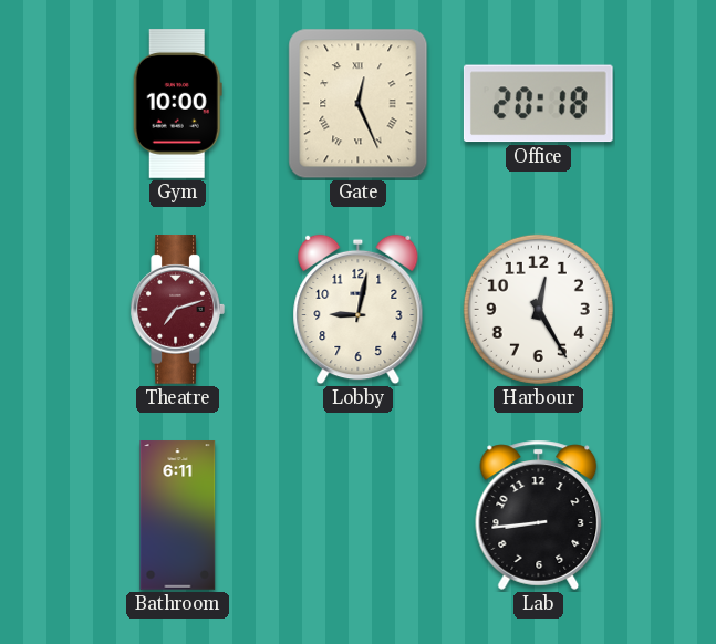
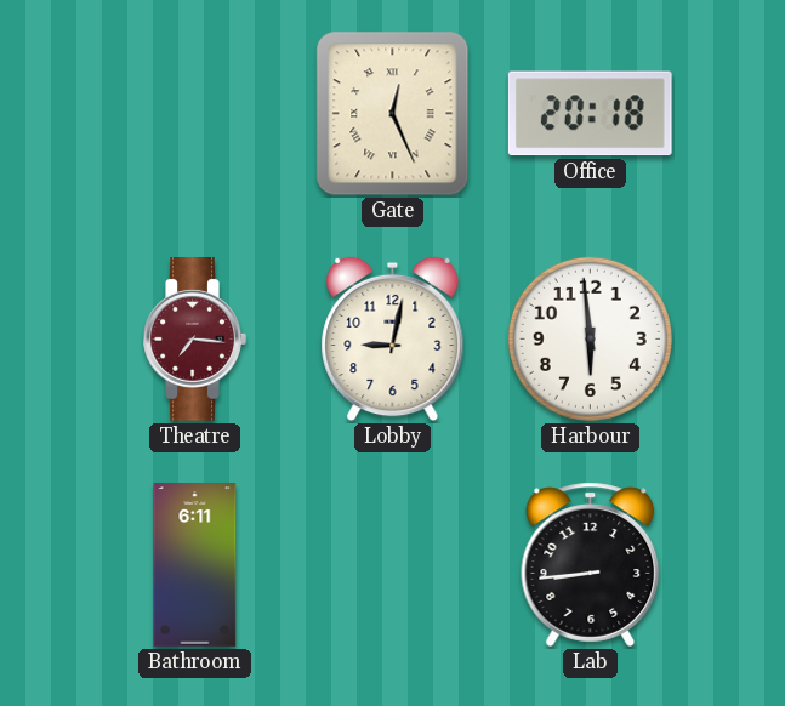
Gym: 10:00 -> none (177, 104)
Theatre: 7:12 -> 7:16 (194, 340)
Harbour: 12:25 -> 5:59 (590, 338)
